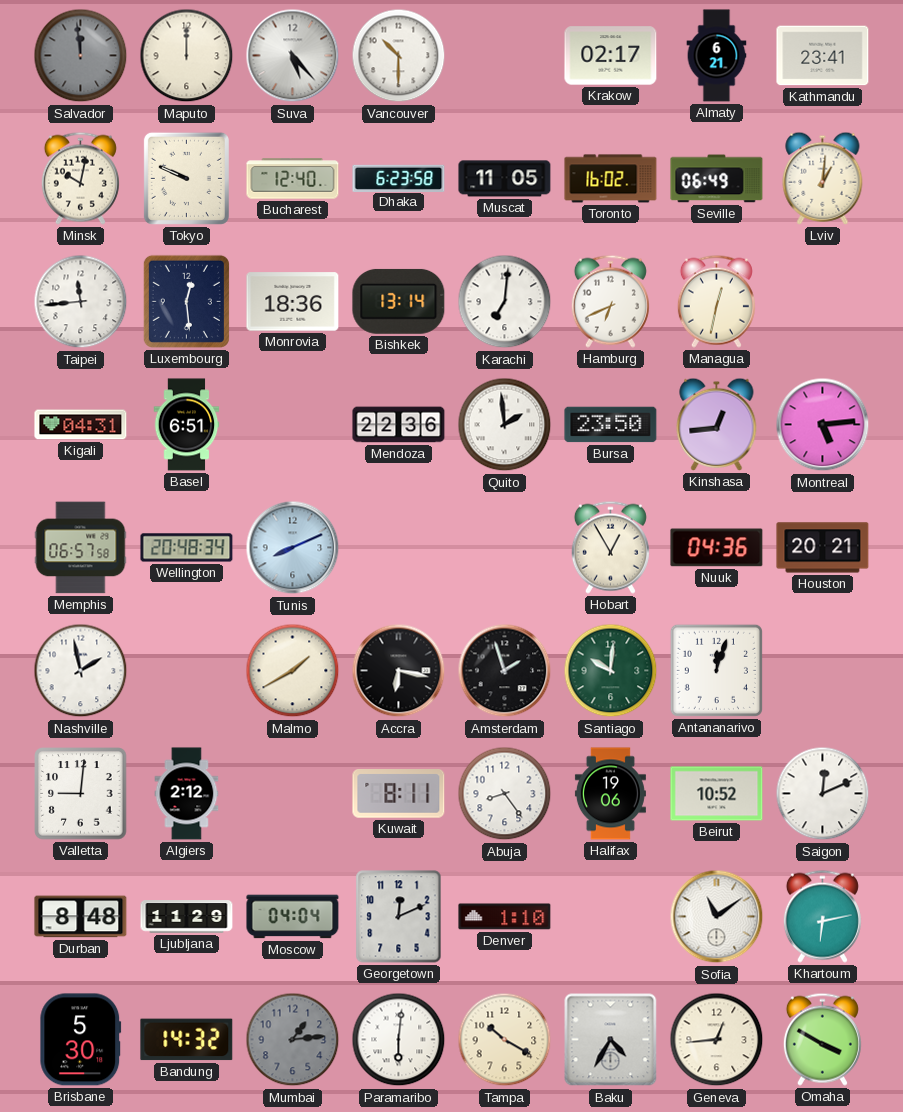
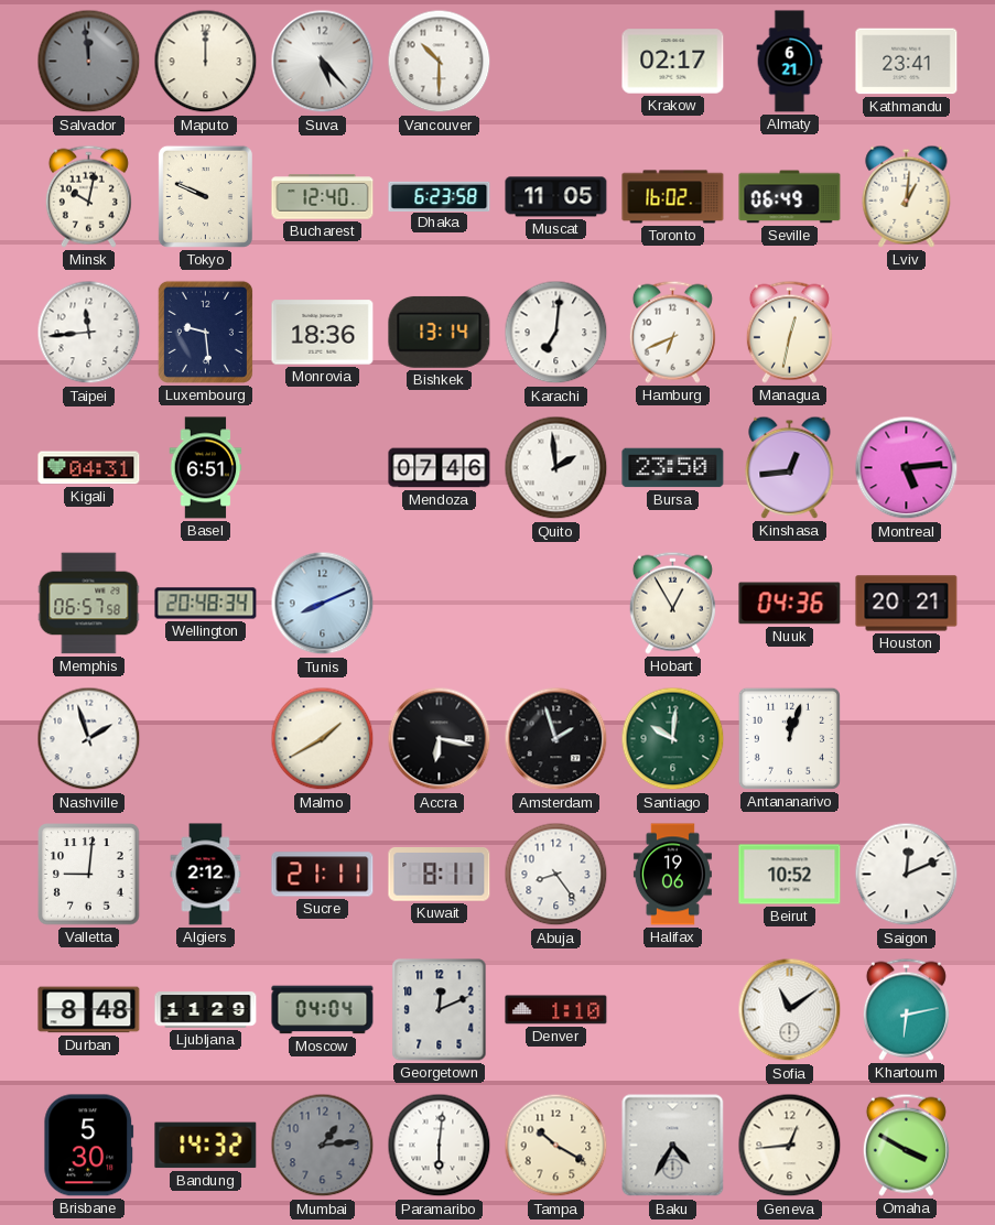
Luxembourg: 12:29 -> 9:29 (205, 332)
Mendoza: 22:36 -> 07:46 (440, 468)
Nashville: 1:58 -> 1:57 (89, 739)
Sucre: none -> 21:11 (323, 875)
